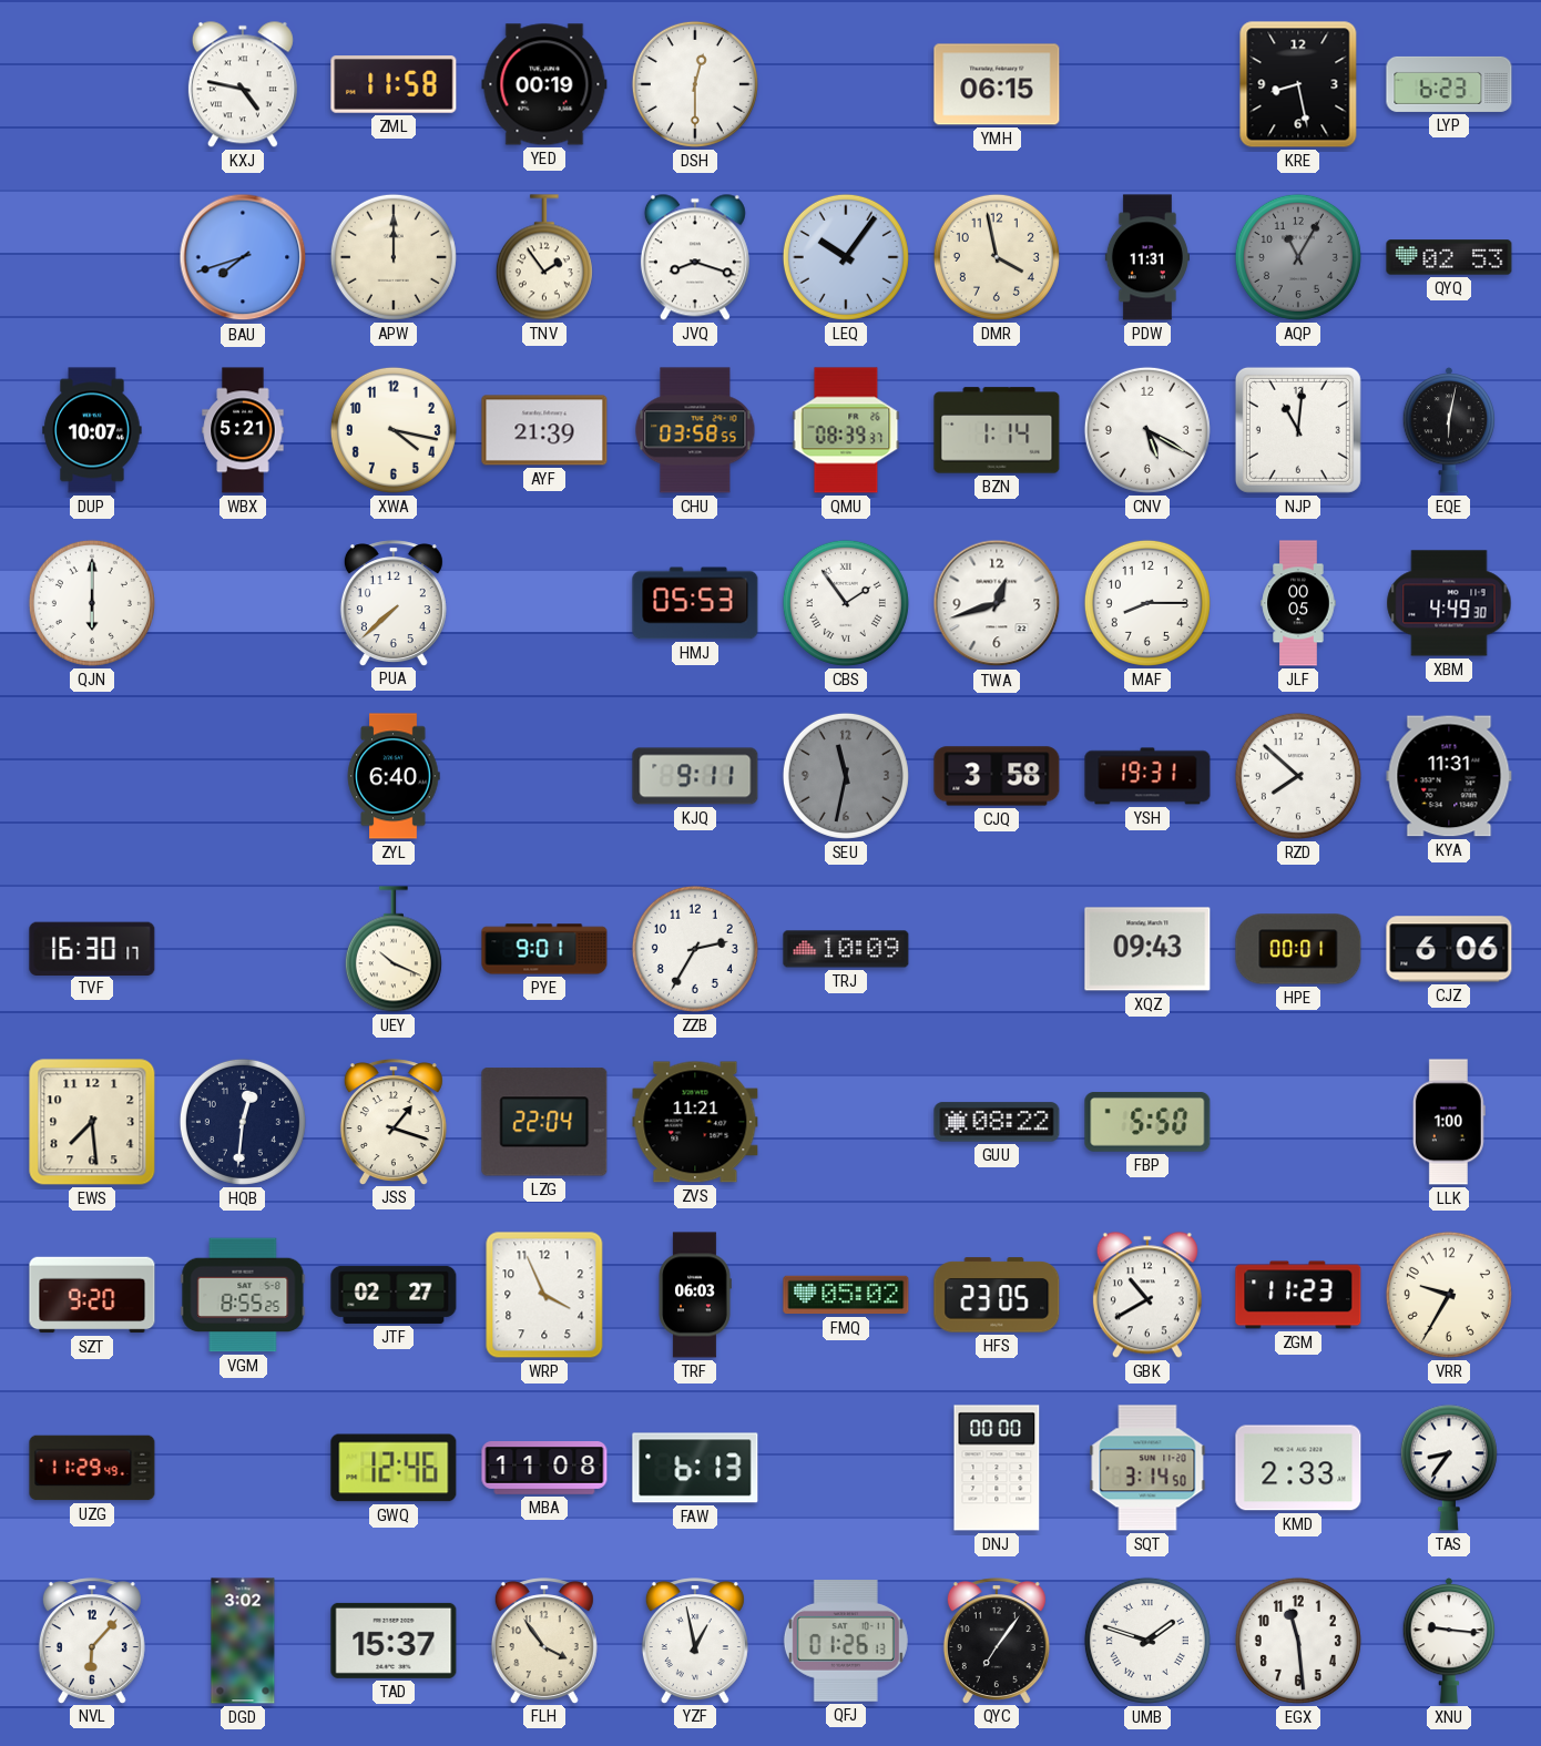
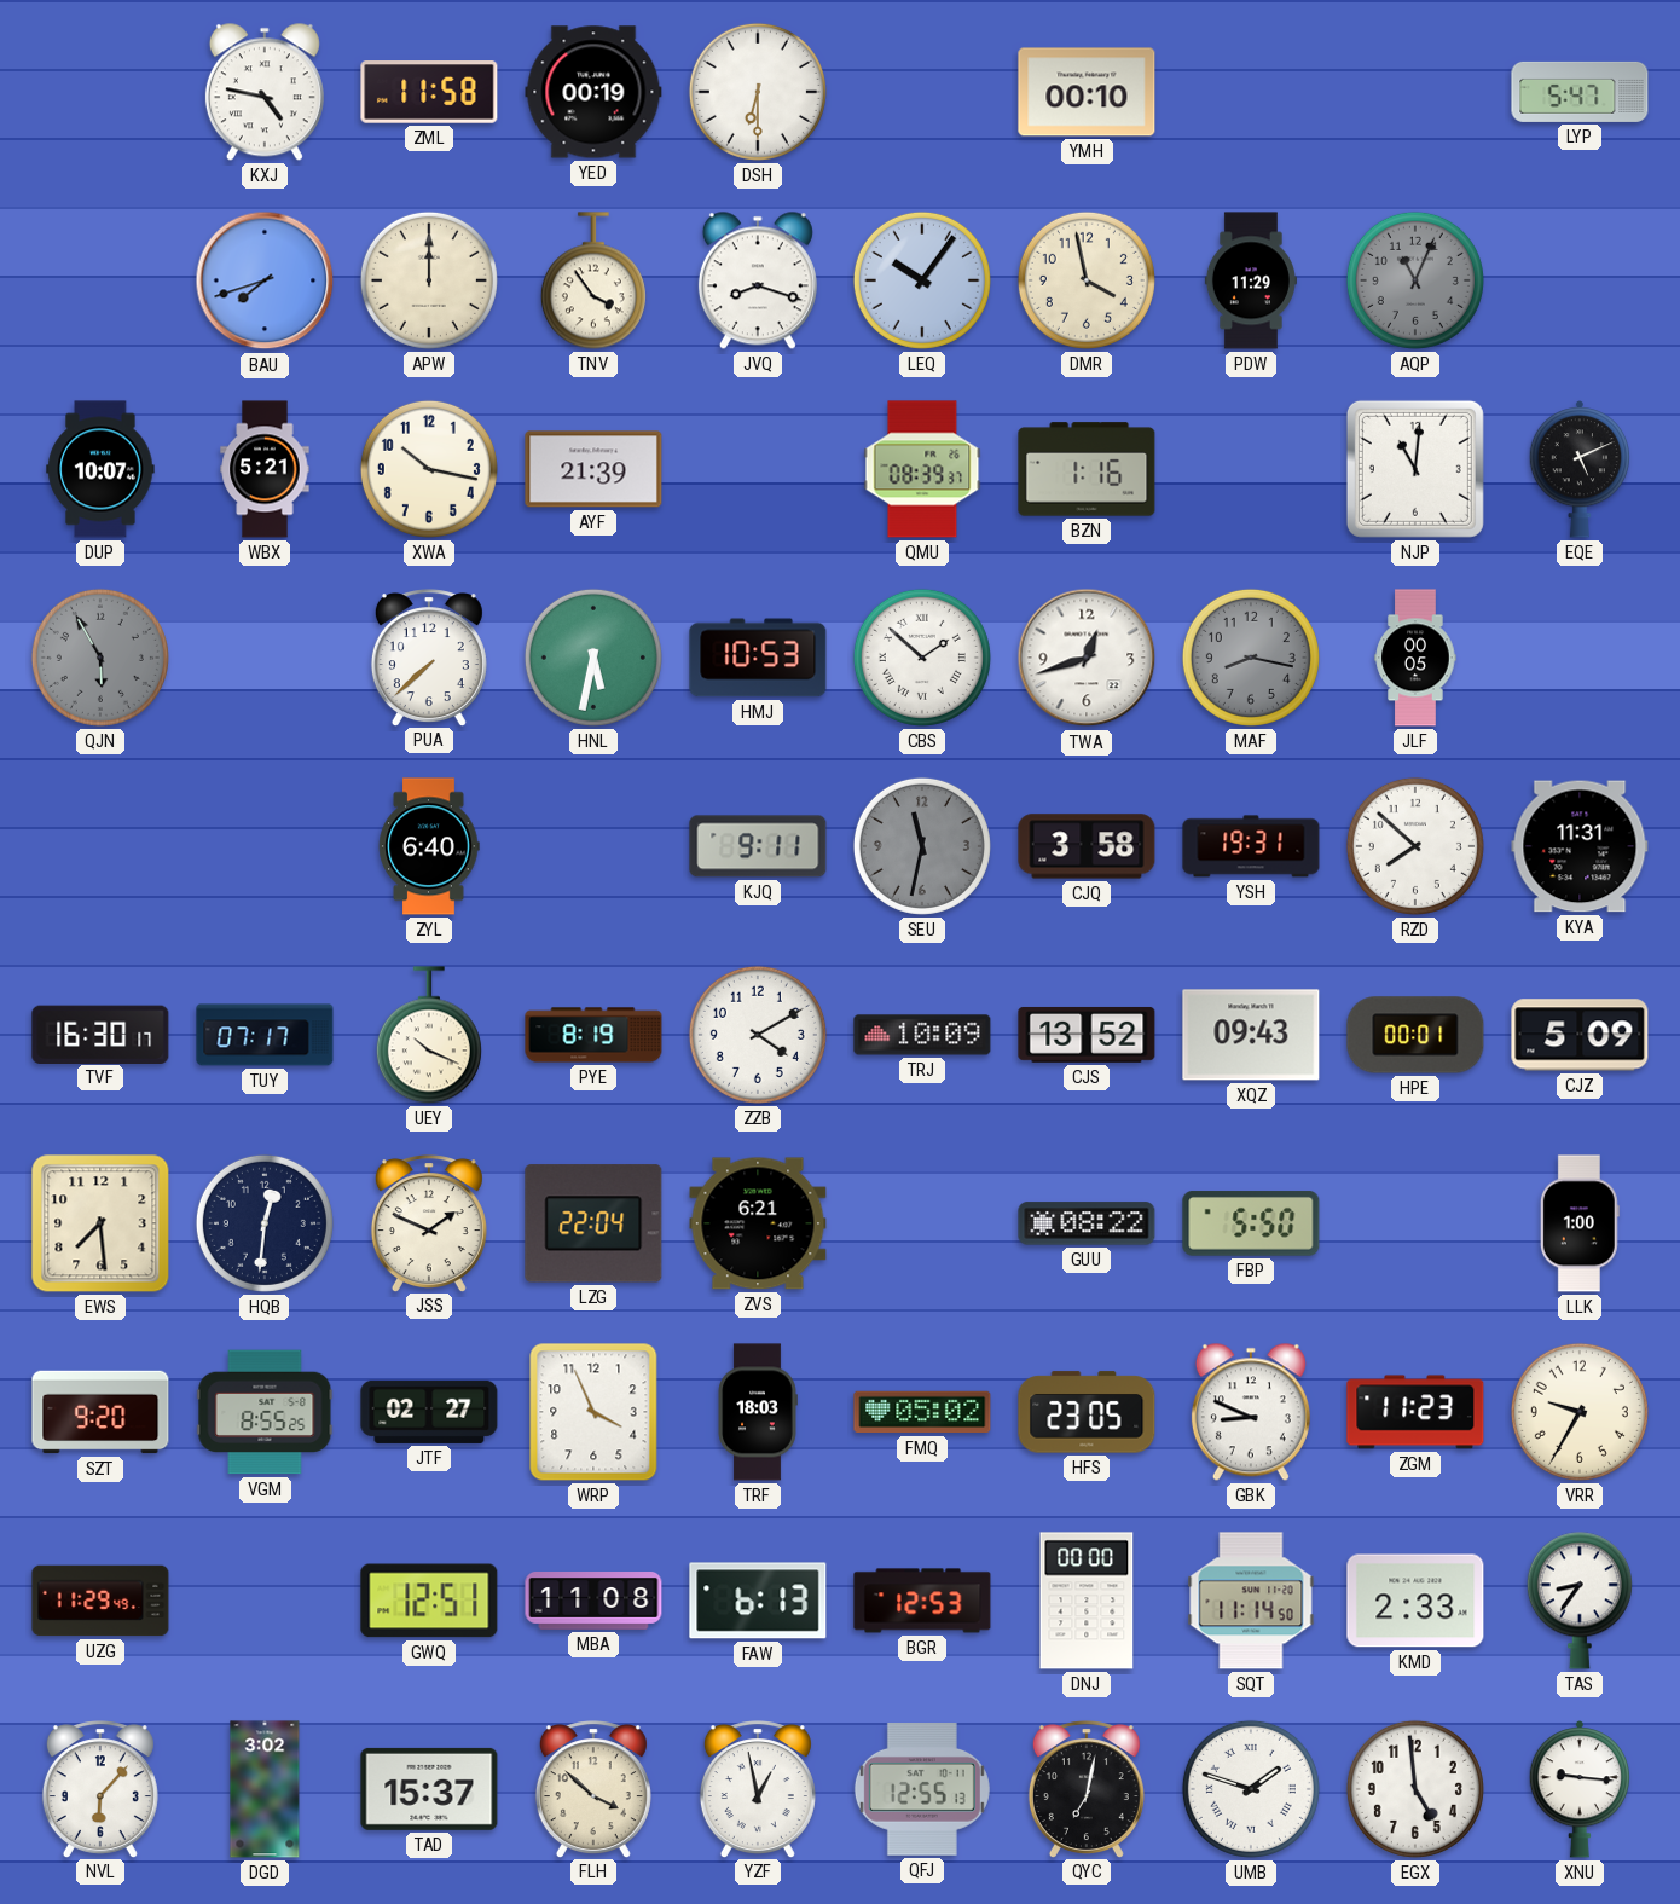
DSH: 12:30 -> 6:30 (758, 92)
YMH: 06:15 -> 00:10 (1087, 92)
KRE: 8:28 -> none (1298, 84)
LYP: 6:23 -> 5:47 (1580, 92)
TNV: 1:54 -> 3:54 (593, 280)
PDW: 11:31 -> 11:29 (1251, 280)
AQP: 11:05 -> 11:04 (1415, 280)
QYQ: 02:53 -> none (1449, 257)
XWA: 4:17 -> 10:17 (429, 469)
CHU: 03:58 -> none (695, 430)
BZN: 1:14 -> 1:16 (1087, 469)
CNV: 5:20 -> none (1147, 430)
EQE: 6:02 -> 5:11 (1580, 469)
QJN: 6:00 -> 5:55 (100, 658)
QJN dial: white -> grey (100, 658)
HNL: none -> 5:32 (593, 658)
HMJ: 05:53 -> 10:53 (758, 658)
CBS: 1:54 -> 1:52 (922, 658)
MAF: 8:15 -> 8:17 (1251, 658)
MAF dial: white -> grey (1251, 658)
XBM: 4:49 -> none (1449, 603)
TUY: none -> 07:17 (265, 1035)
PYE: 9:01 -> 8:19 (593, 1035)
ZZB: 2:35 -> 4:10 (758, 1035)
CJS: none -> 13:52 (1087, 1035)
CJZ: 6:06 -> 5:09 (1580, 1035)
JSS: 1:18 -> 1:49 (429, 1223)
ZVS: 11:21 -> 6:21 (758, 1223)
TRF: 06:03 -> 18:03 (758, 1412)
GBK: 10:40 -> 8:49 (1251, 1412)
GWQ: 12:46 -> 12:51 (429, 1601)
BGR: none -> 12:53 (922, 1601)
SQT: 3:14 -> 11:14 (1251, 1601)
FLH: 3:54 -> 3:52 (593, 1789)
QFJ: 01:26 -> 12:55 (922, 1790)
QYC: 7:06 -> 7:02 (1087, 1789)
EGX: 11:29 -> 4:59 (1415, 1789)
